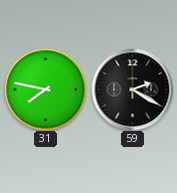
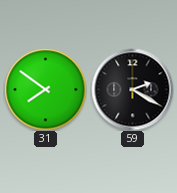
31: 7:47 -> 7:51 (45, 89)
